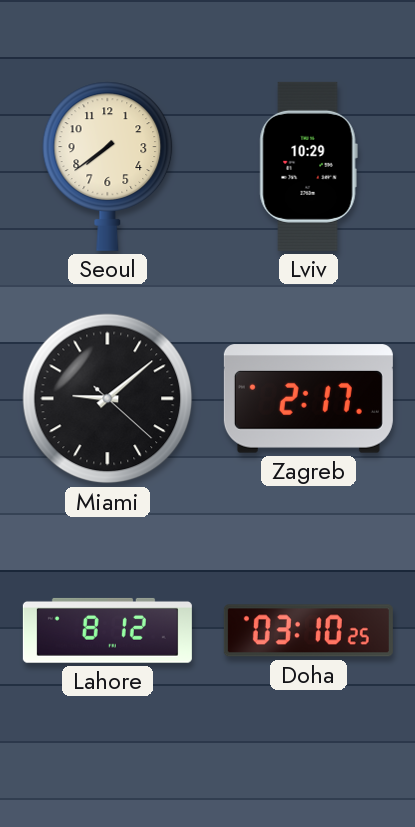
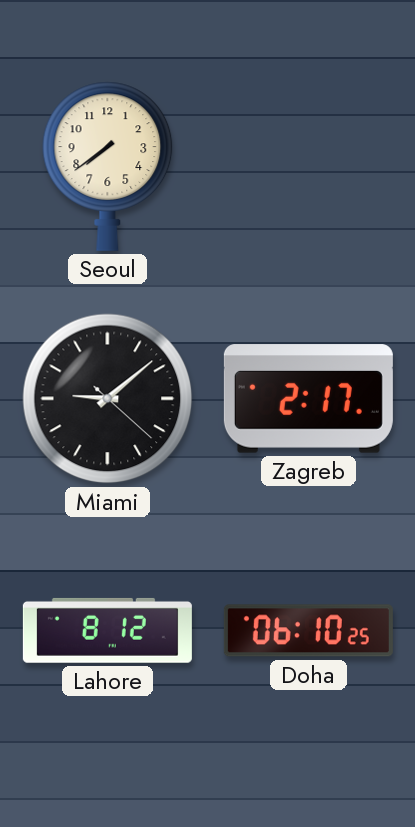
Lviv: 10:29 -> none (308, 166)
Doha: 03:10 -> 06:10 (308, 631)
